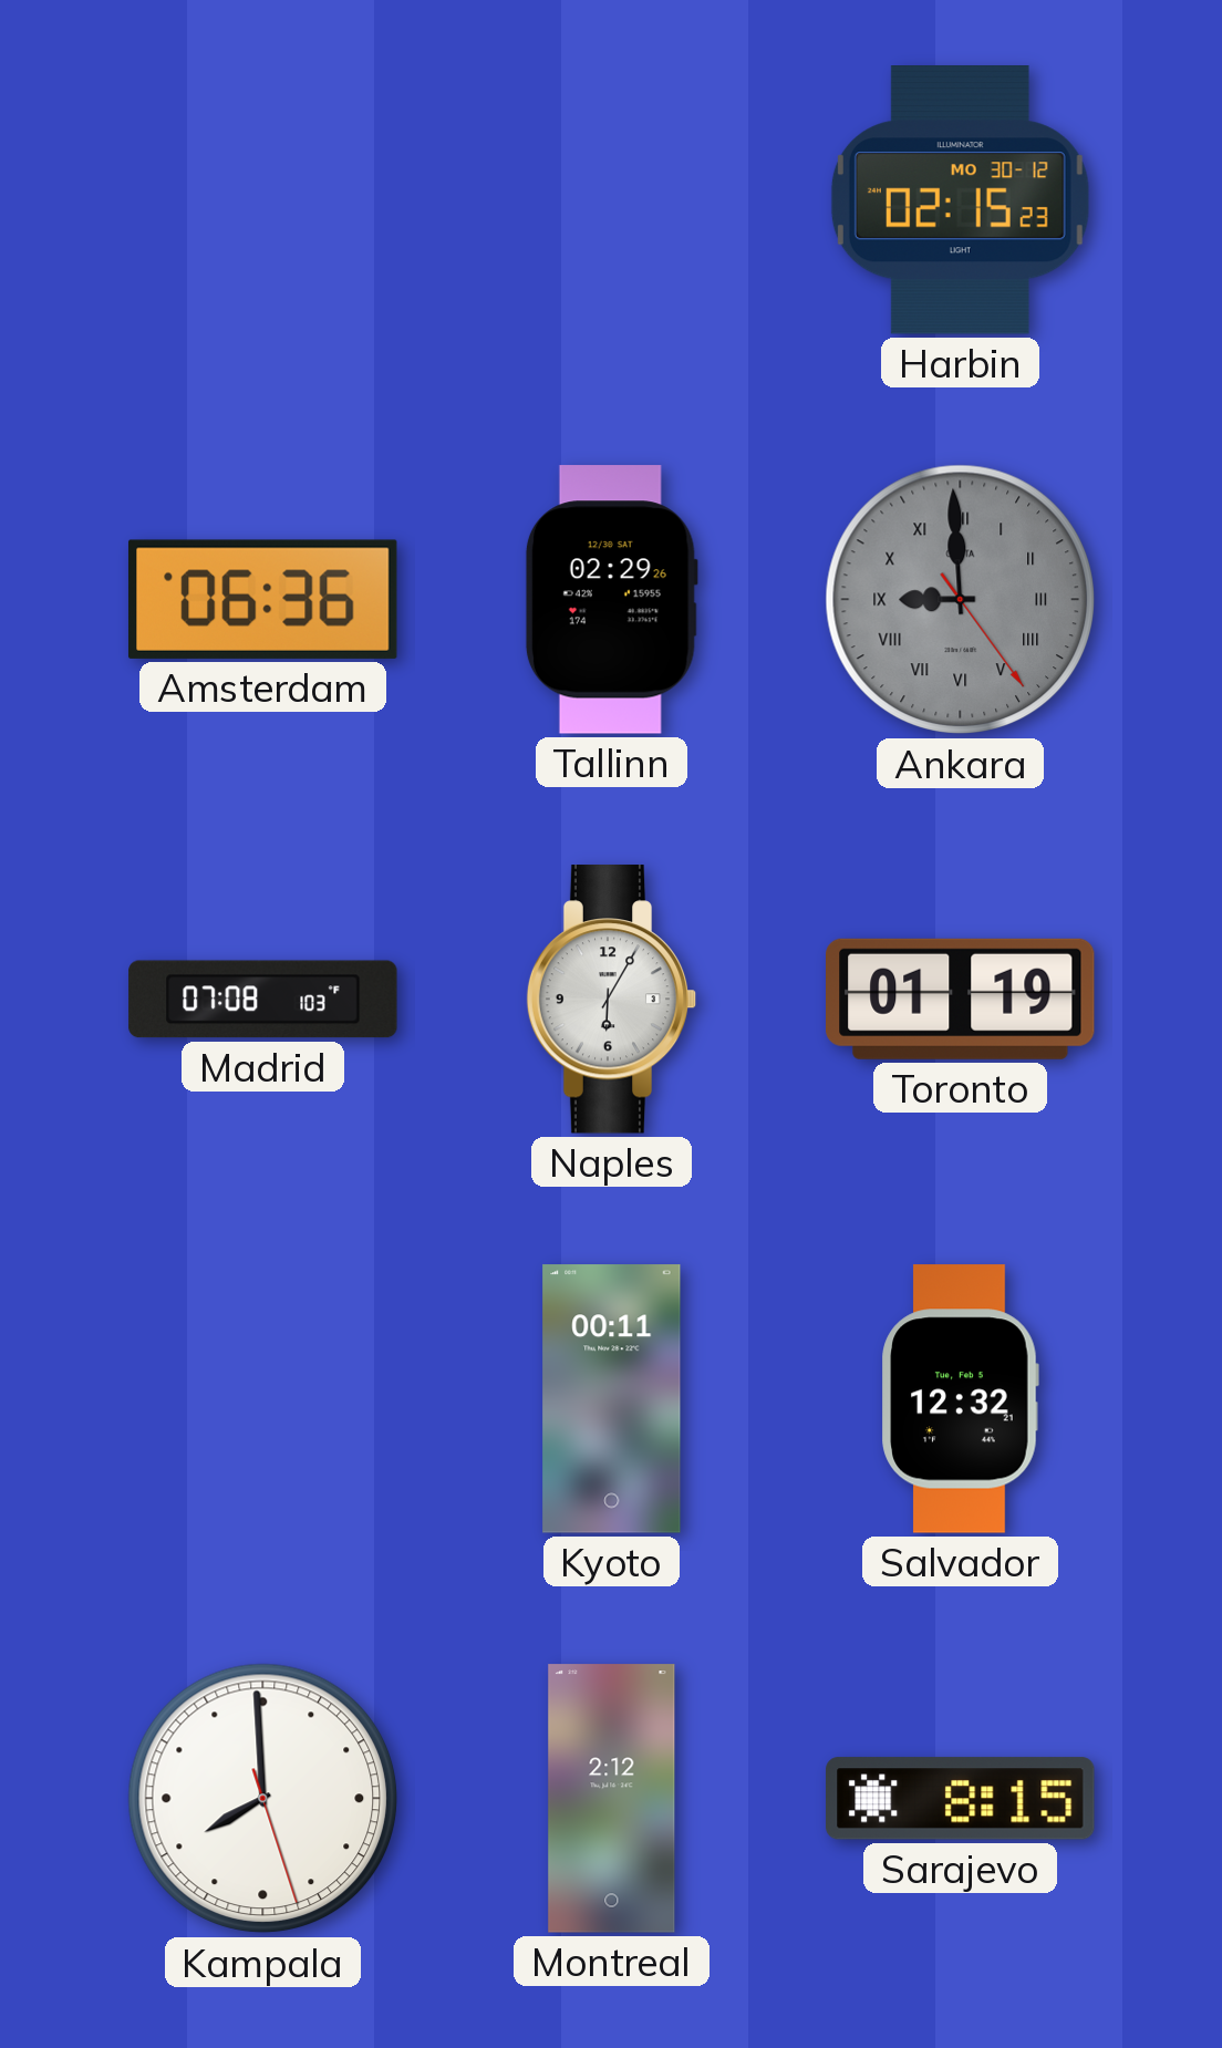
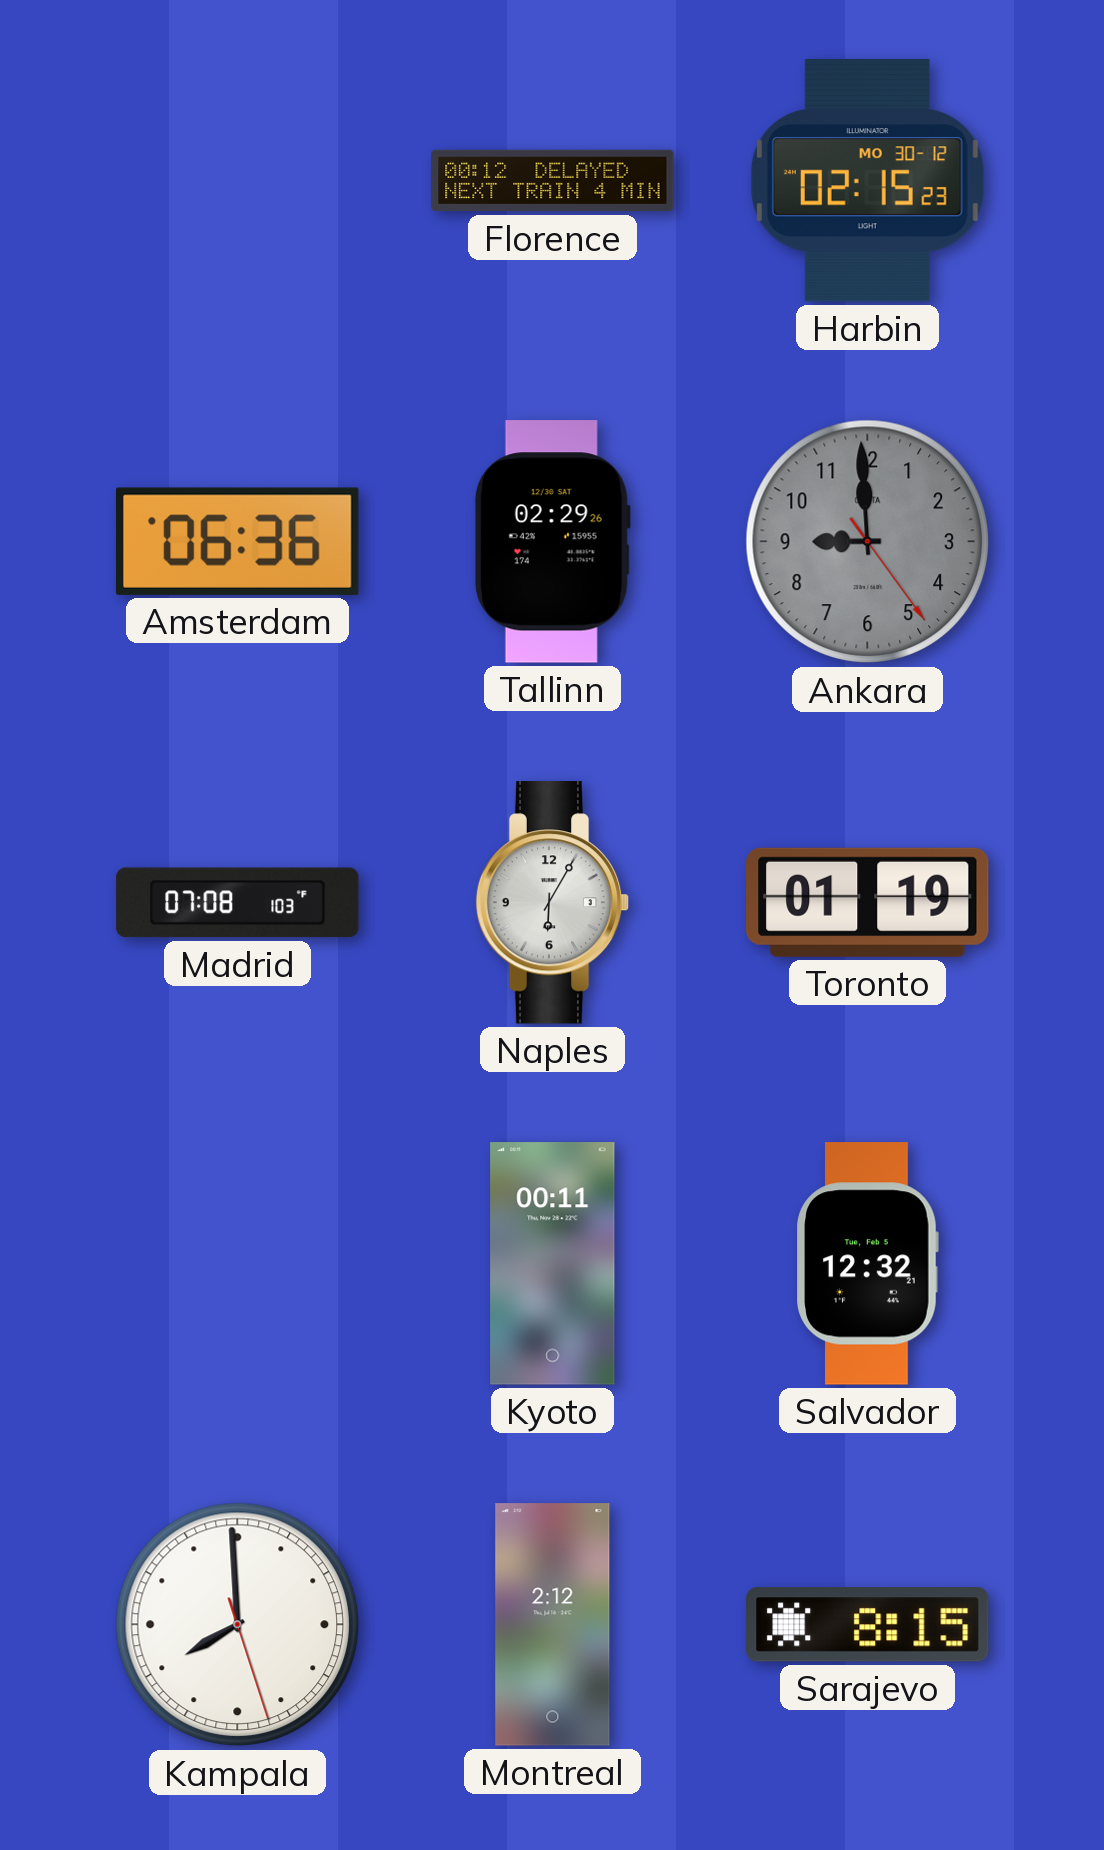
Florence: none -> 00:12 (553, 181)
Ankara numerals: Roman -> Arabic (868, 542)
